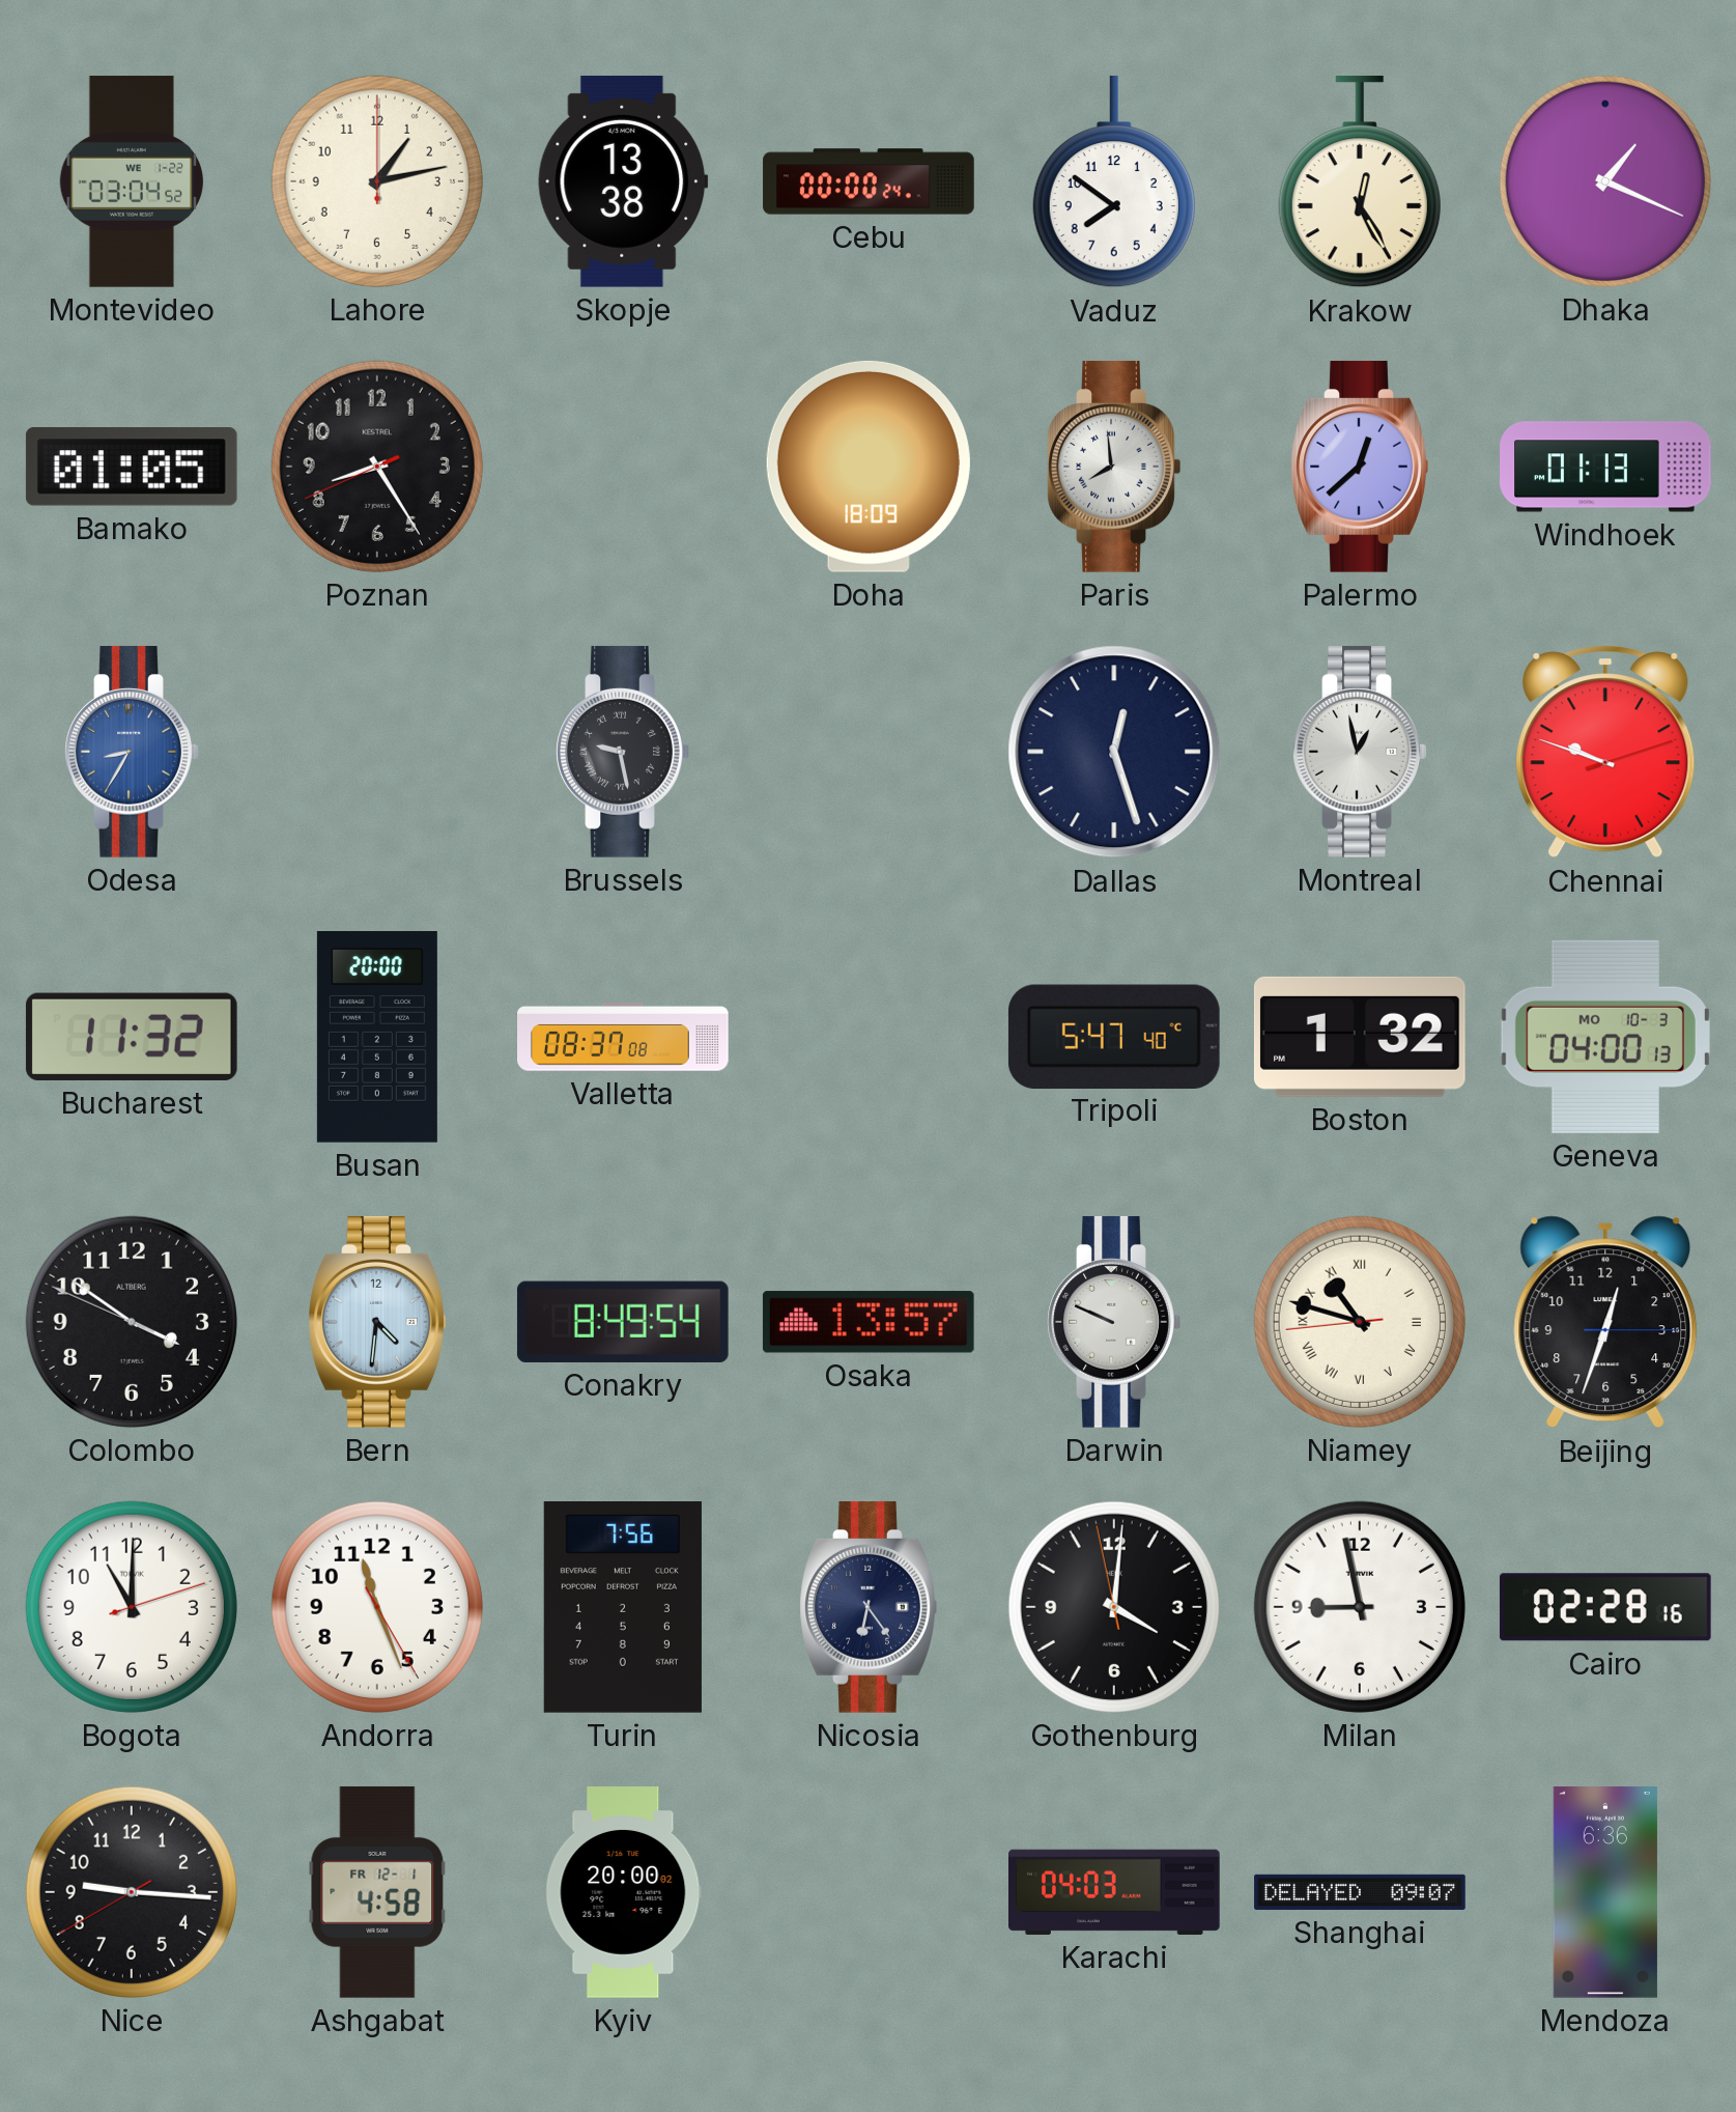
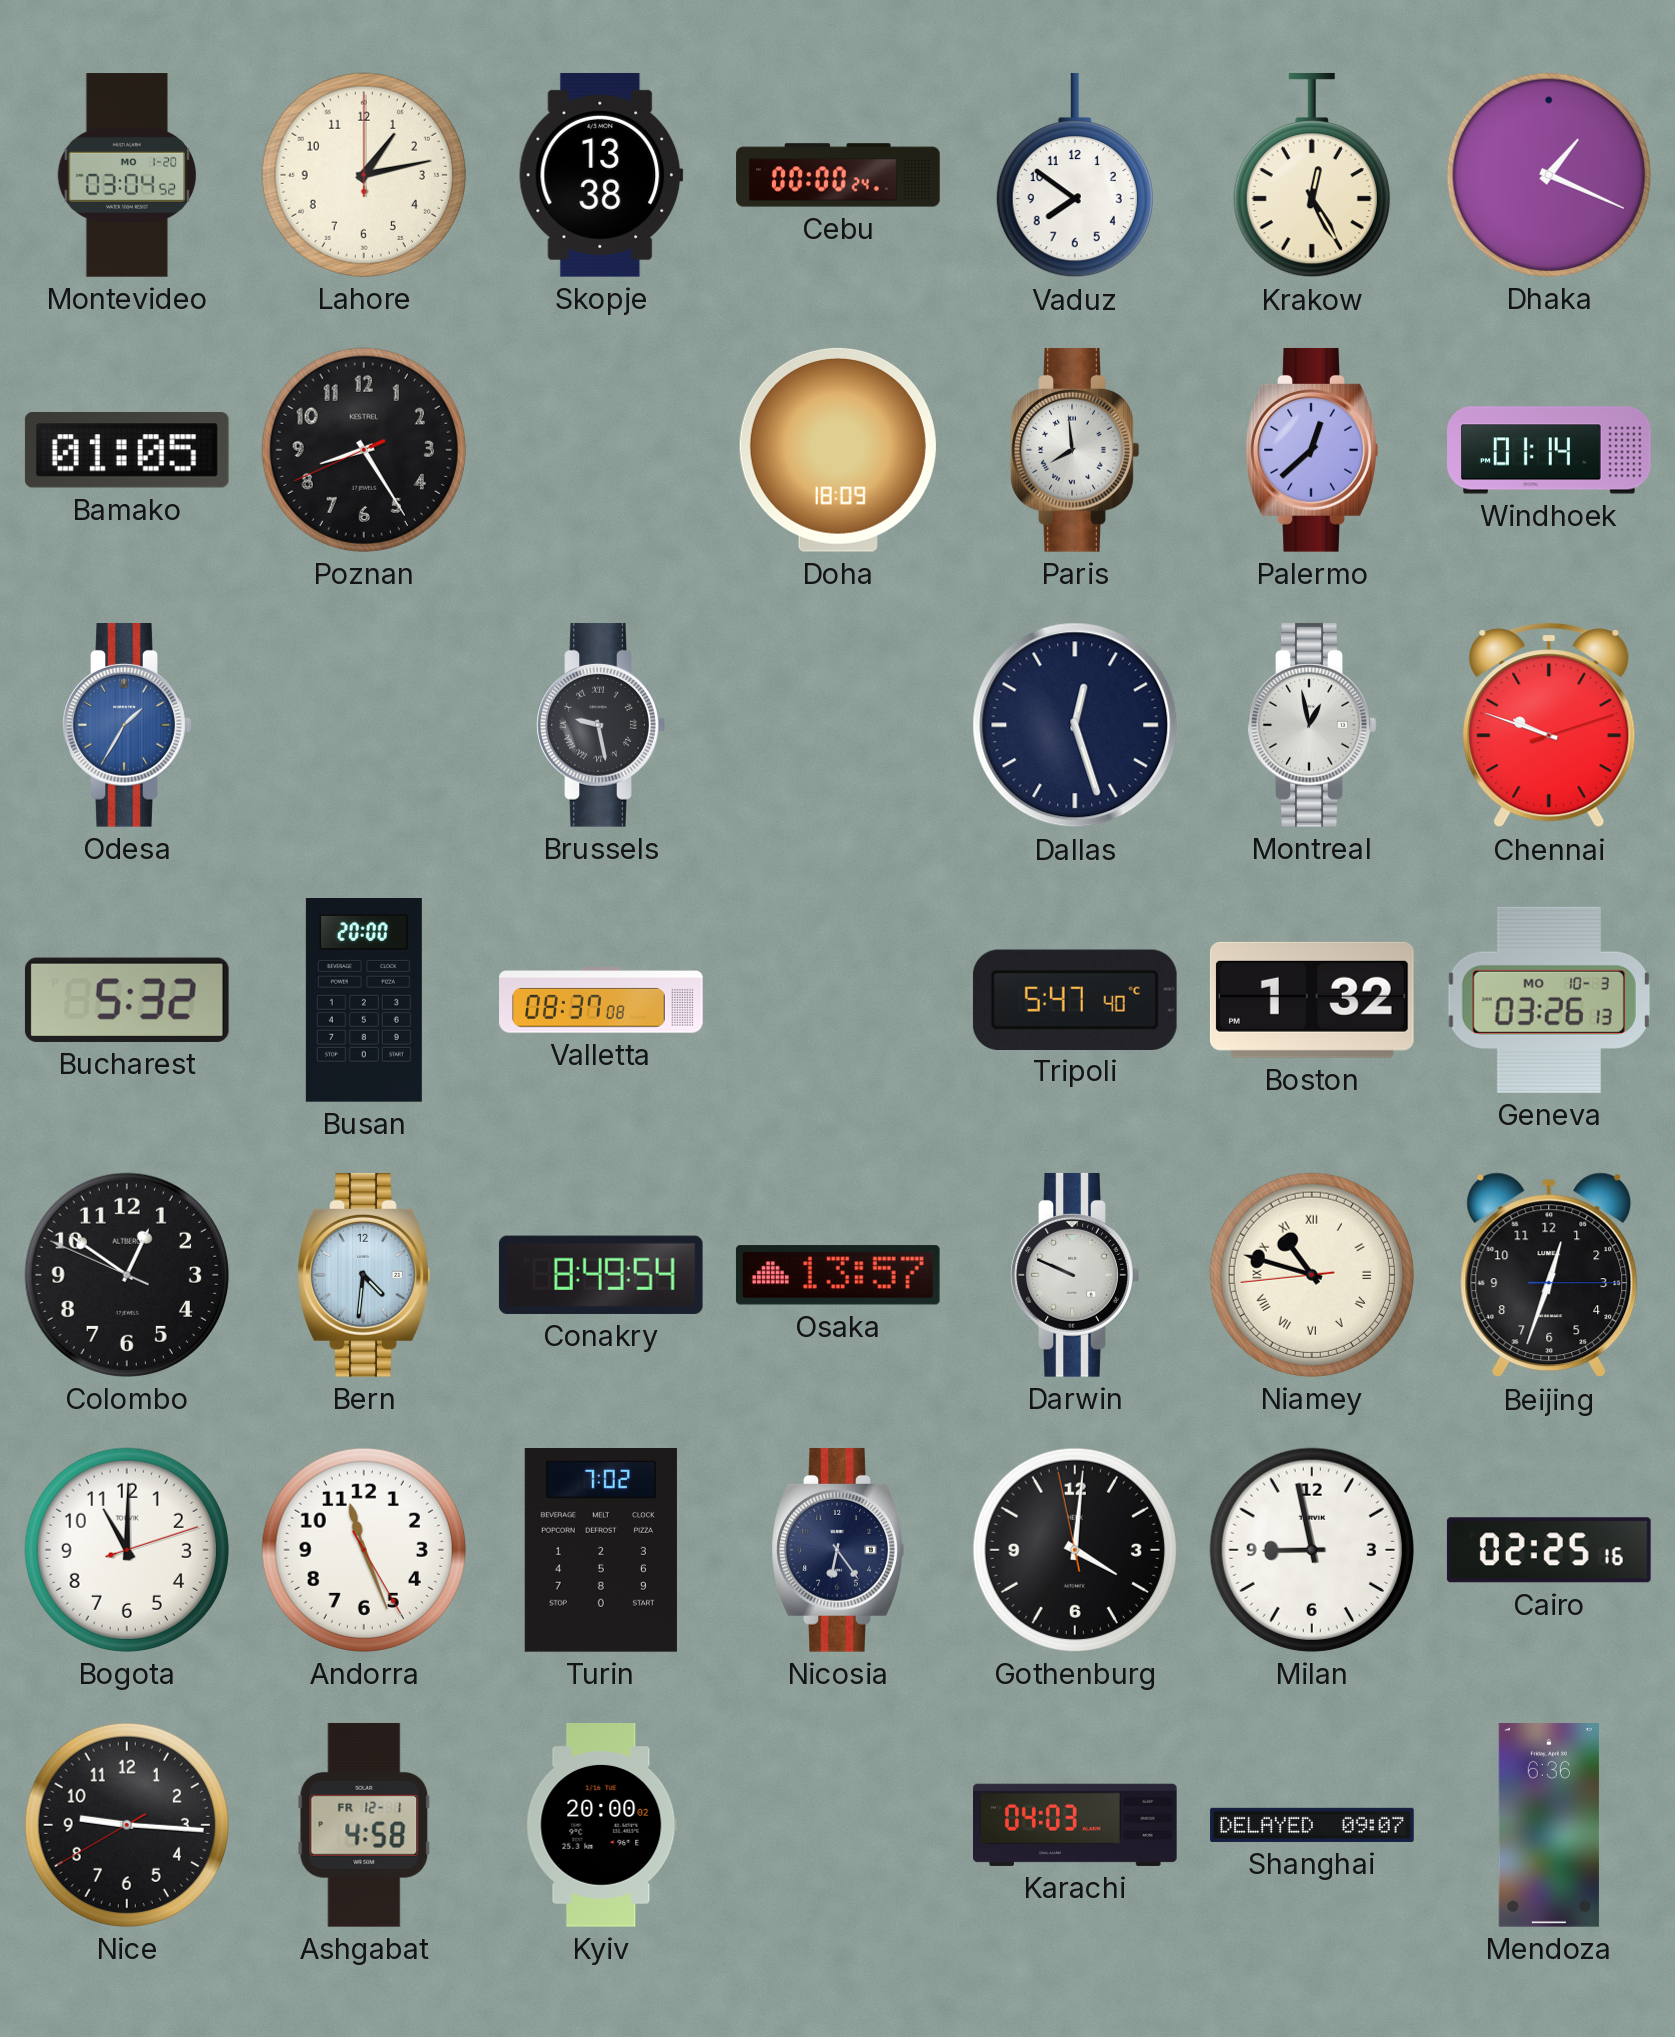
Montevideo date: WE 1-22 -> MO 1-20 (127, 175)
Windhoek: 01:13 -> 01:14 (1549, 450)
Odesa: 8:35 -> 1:35 (127, 725)
Bucharest: 11:32 -> 5:32 (127, 1000)
Geneva: 04:00 -> 03:26 (1549, 1000)
Colombo: 3:50 -> 12:50 (127, 1275)
Turin: 7:56 -> 7:02 (601, 1551)
Cairo: 02:28 -> 02:25 (1549, 1550)
